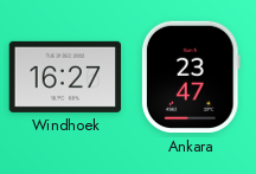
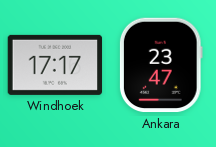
Windhoek: 16:27 -> 17:17 (55, 65)
